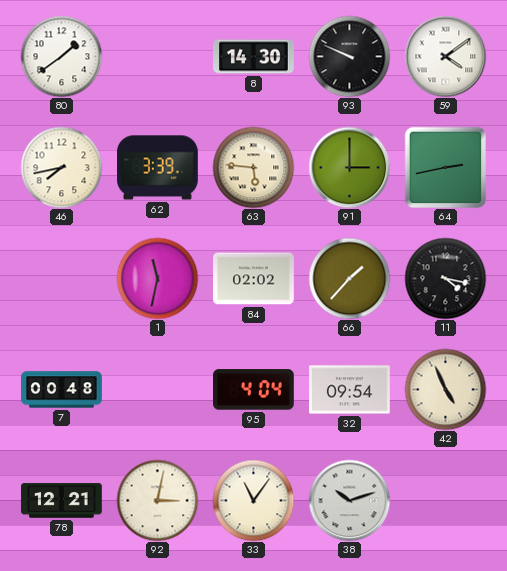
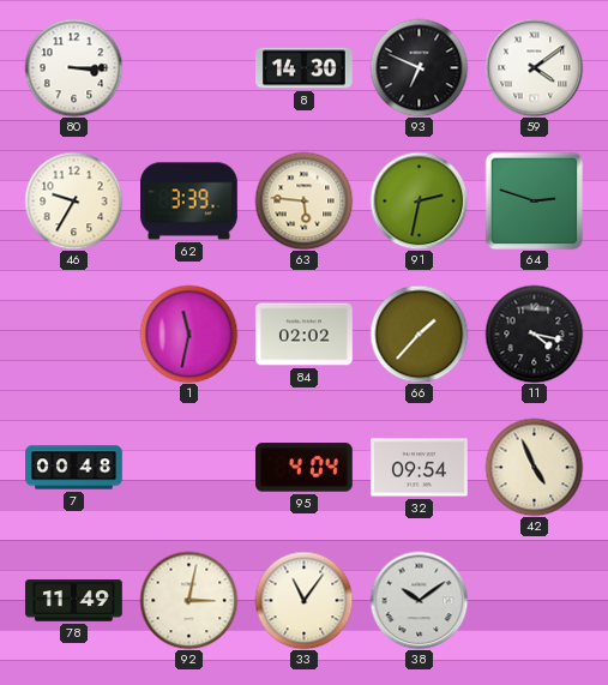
80: 1:39 -> 3:15 (73, 67)
93: 9:49 -> 6:49 (419, 67)
46: 7:43 -> 9:35 (73, 200)
91: 3:00 -> 2:32 (419, 200)
64: 2:43 -> 2:48 (534, 200)
78: 12:21 -> 11:49 (74, 601)
38: 10:12 -> 10:09 (419, 600)
